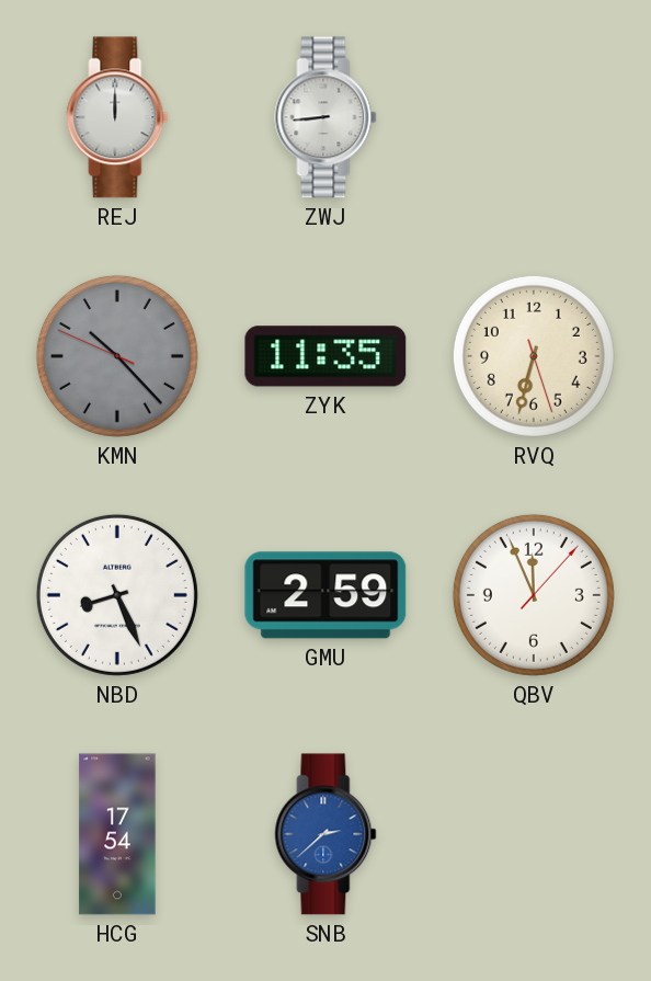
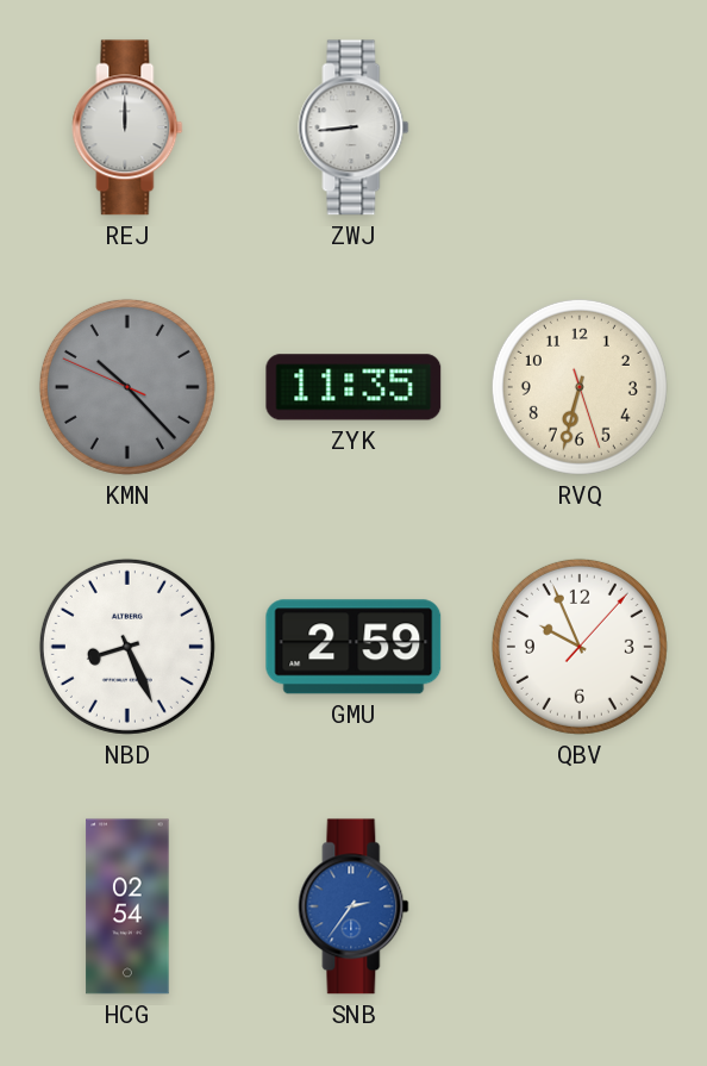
QBV: 11:56 -> 9:56 (580, 647)
HCG: 17:54 -> 02:54 (127, 906)
SNB: 2:38 -> 2:36 (353, 906)
